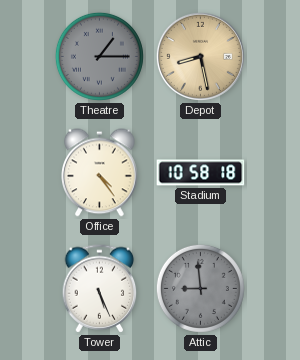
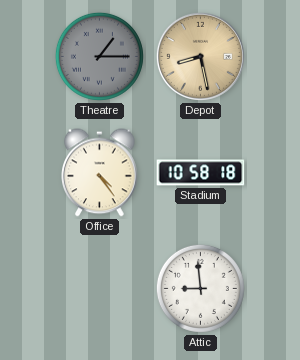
Tower: 5:26 -> none (100, 289)
Attic dial: grey -> white (200, 288)
